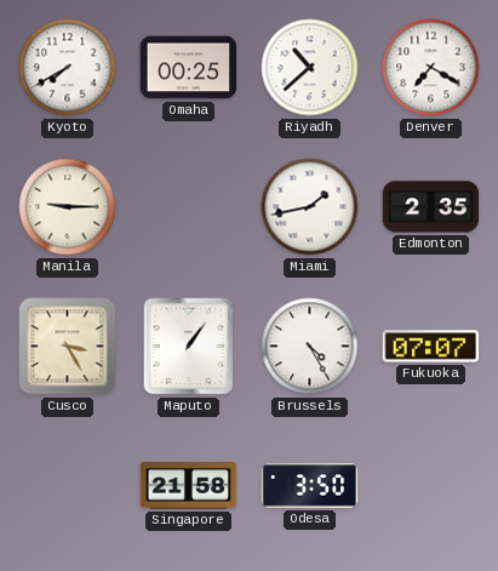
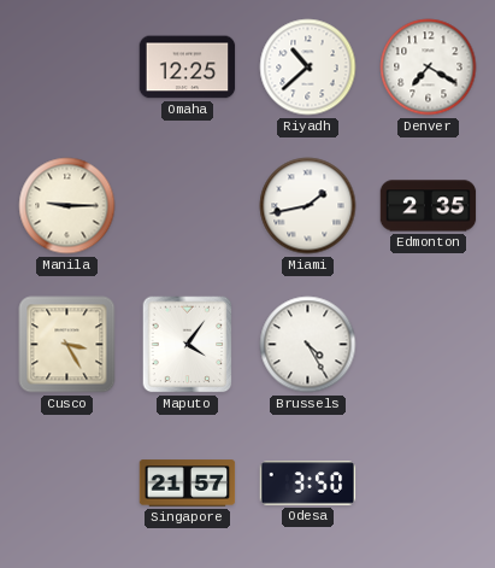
Kyoto: 7:40 -> none (68, 68)
Omaha: 00:25 -> 12:25 (188, 68)
Maputo: 1:06 -> 4:06 (188, 345)
Fukuoka: 07:07 -> none (431, 347)
Singapore: 21:58 -> 21:57 (188, 484)
